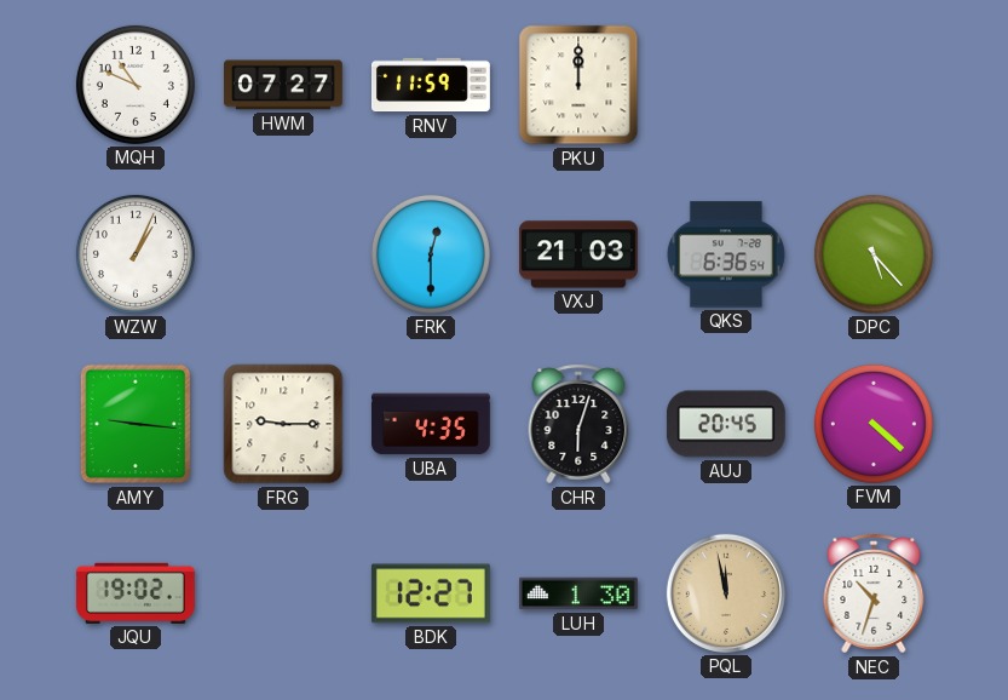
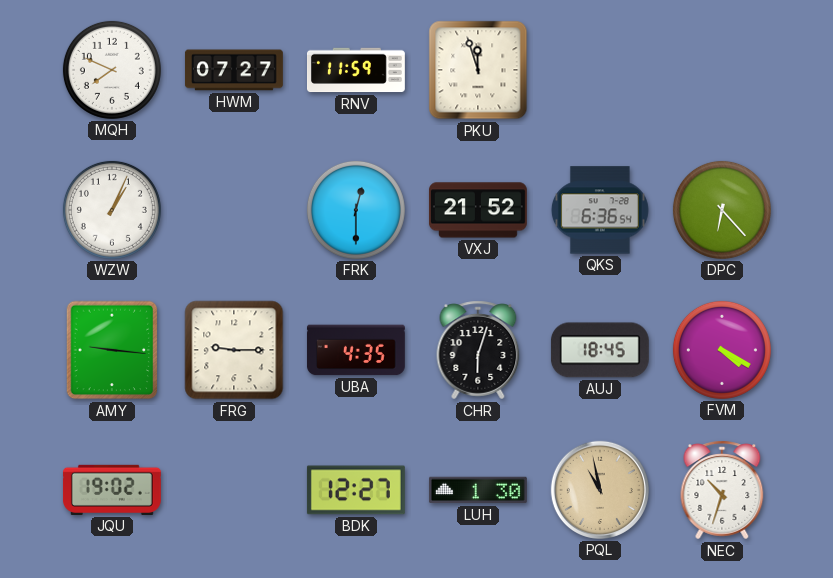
MQH: 10:49 -> 7:49 (112, 70)
PKU: 12:00 -> 11:57 (478, 70)
VXJ: 21:03 -> 21:52 (478, 210)
DPC: 5:23 -> 6:23 (722, 210)
AUJ: 20:45 -> 18:45 (600, 350)
FVM: 4:22 -> 4:20 (722, 350)
PQL: 11:58 -> 10:58 (600, 490)
